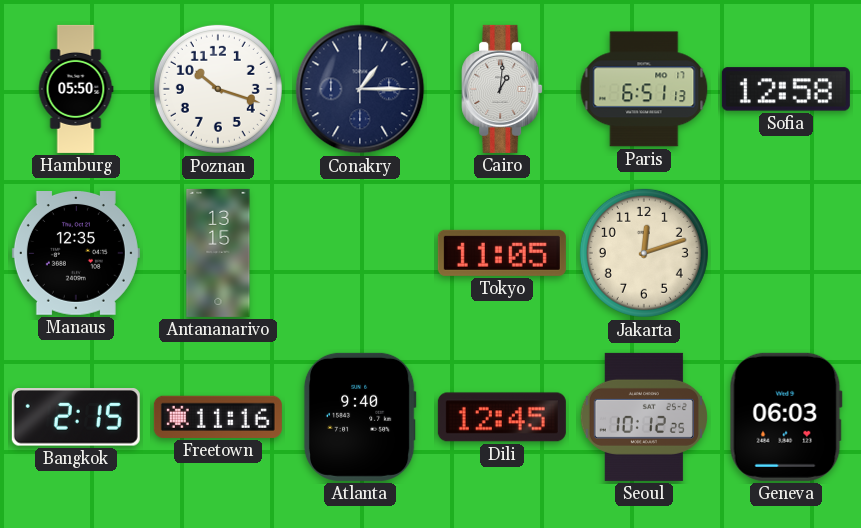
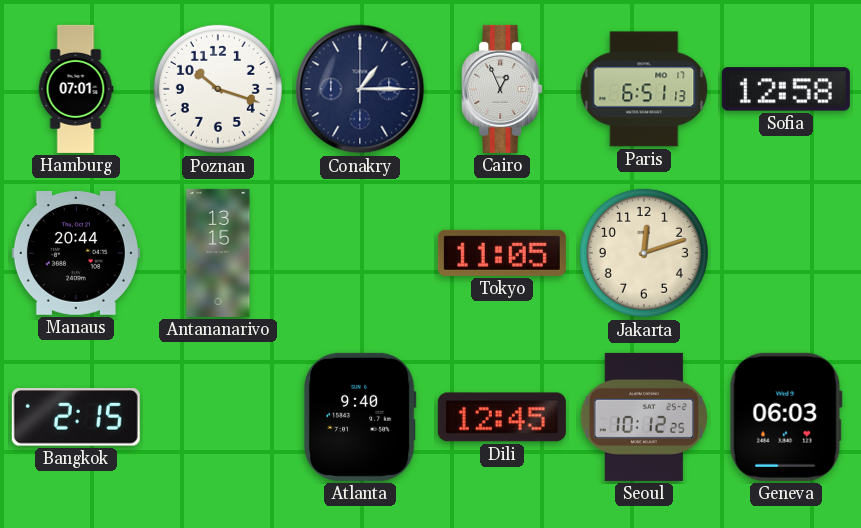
Hamburg: 05:50 -> 07:01 (76, 89)
Cairo: 1:01 -> 12:56 (502, 89)
Manaus: 12:35 -> 20:44 (76, 254)
Freetown: 11:16 -> none (218, 417)
